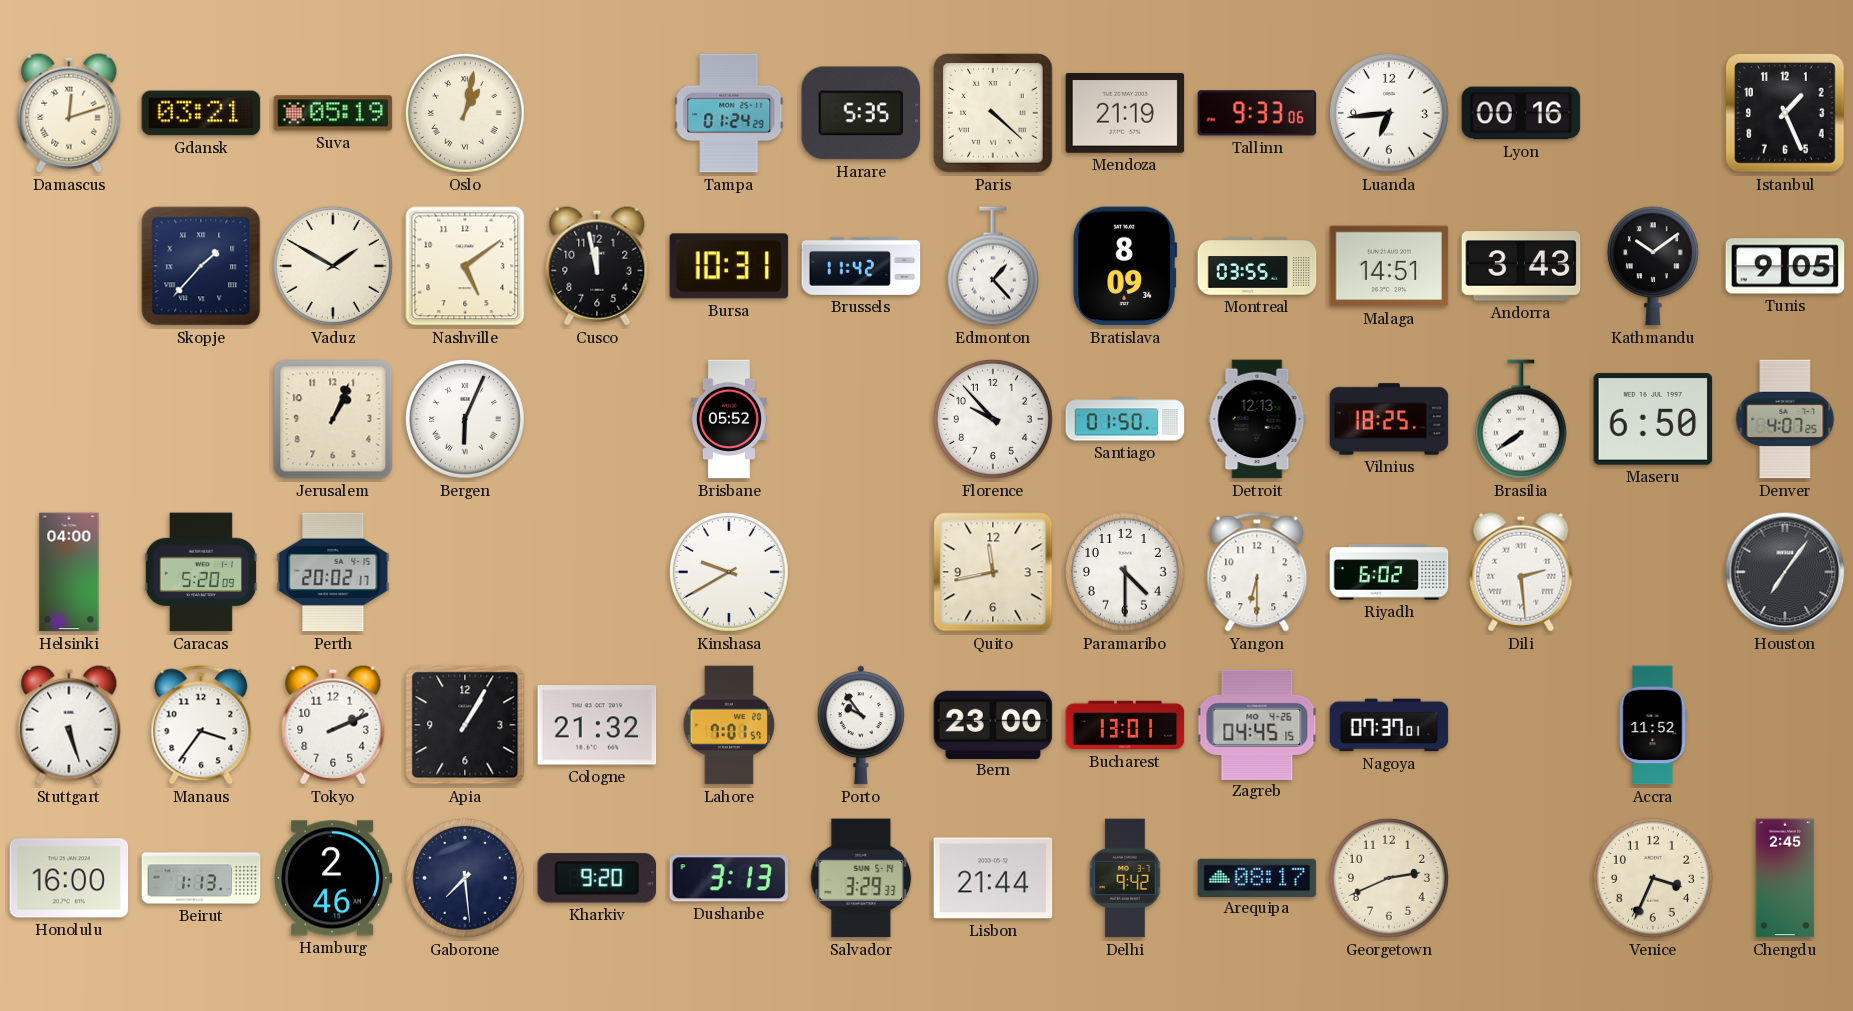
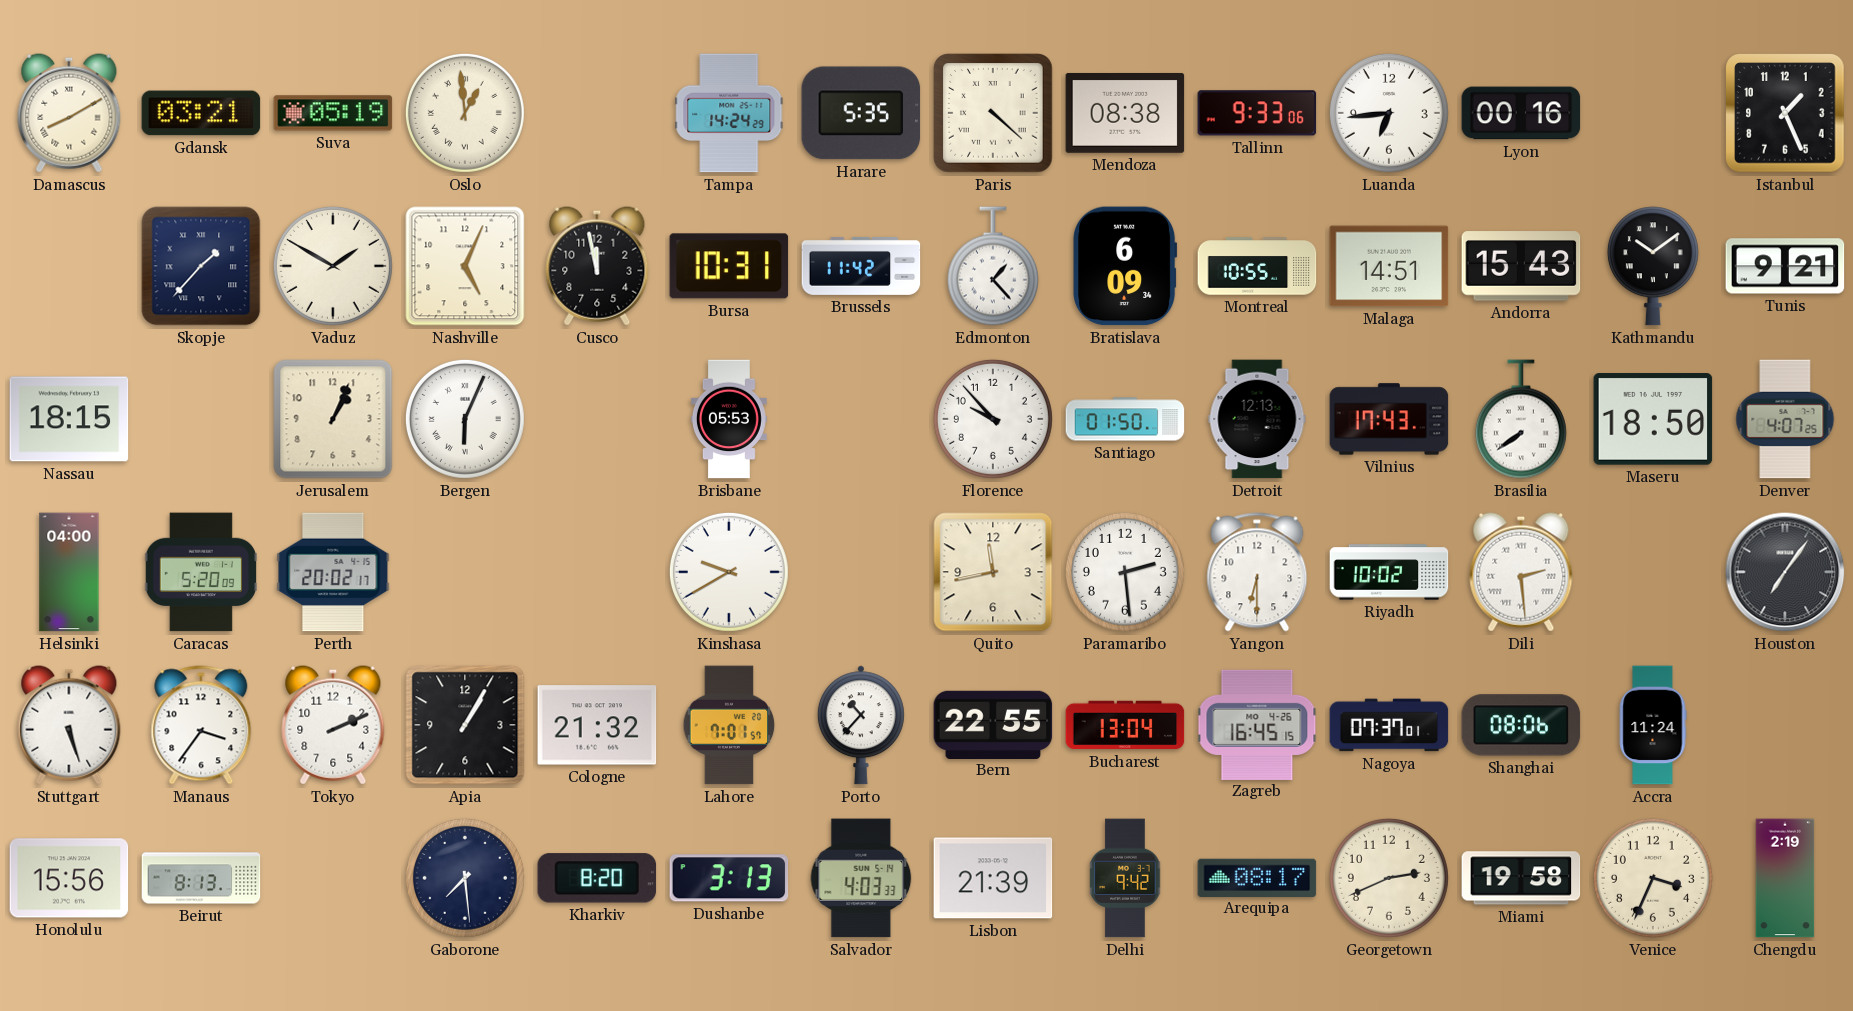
Damascus: 12:12 -> 8:10 (69, 113)
Oslo: 1:02 -> 12:59 (465, 113)
Tampa: 01:24 -> 14:24 (729, 113)
Mendoza: 21:19 -> 08:38 (1125, 113)
Nashville: 5:09 -> 5:04 (465, 266)
Bratislava: 8:09 -> 6:09 (1125, 266)
Montreal: 03:55 -> 10:55 (1257, 266)
Andorra: 3:43 -> 15:43 (1521, 266)
Tunis: 9:05 -> 9:21 (1785, 266)
Nassau: none -> 18:15 (69, 419)
Brisbane: 05:52 -> 05:53 (729, 419)
Vilnius: 18:25 -> 17:43 (1389, 419)
Maseru: 6:50 -> 18:50 (1653, 419)
Paramaribo: 4:30 -> 2:29 (1125, 572)
Riyadh: 6:02 -> 10:02 (1389, 572)
Porto: 9:54 -> 10:37 (861, 725)
Bern: 23:00 -> 22:55 (993, 724)
Bucharest: 13:01 -> 13:04 (1125, 725)
Zagreb: 04:45 -> 16:45 (1257, 724)
Shanghai: none -> 08:06 (1521, 725)
Accra: 11:52 -> 11:24 (1653, 725)
Honolulu: 16:00 -> 15:56 (69, 878)
Beirut: 1:13 -> 8:13 (201, 878)
Hamburg: 2:46 -> none (333, 878)
Kharkiv: 9:20 -> 8:20 (597, 878)
Salvador: 3:29 -> 4:03 (861, 878)
Lisbon: 21:44 -> 21:39 (993, 878)
Miami: none -> 19:58 (1521, 878)
Chengdu: 2:45 -> 2:19 (1785, 878)
